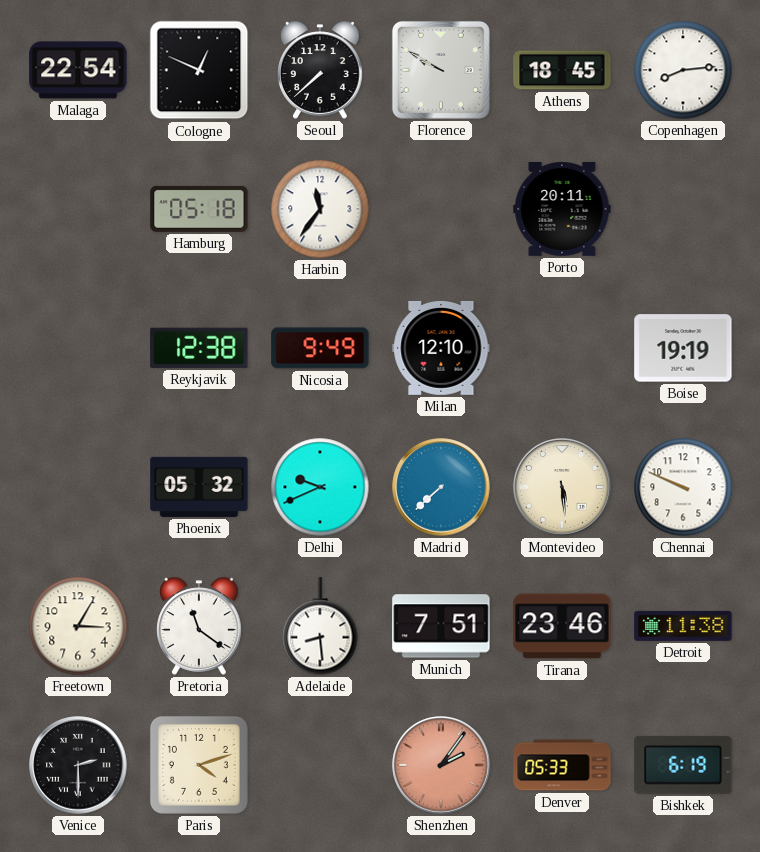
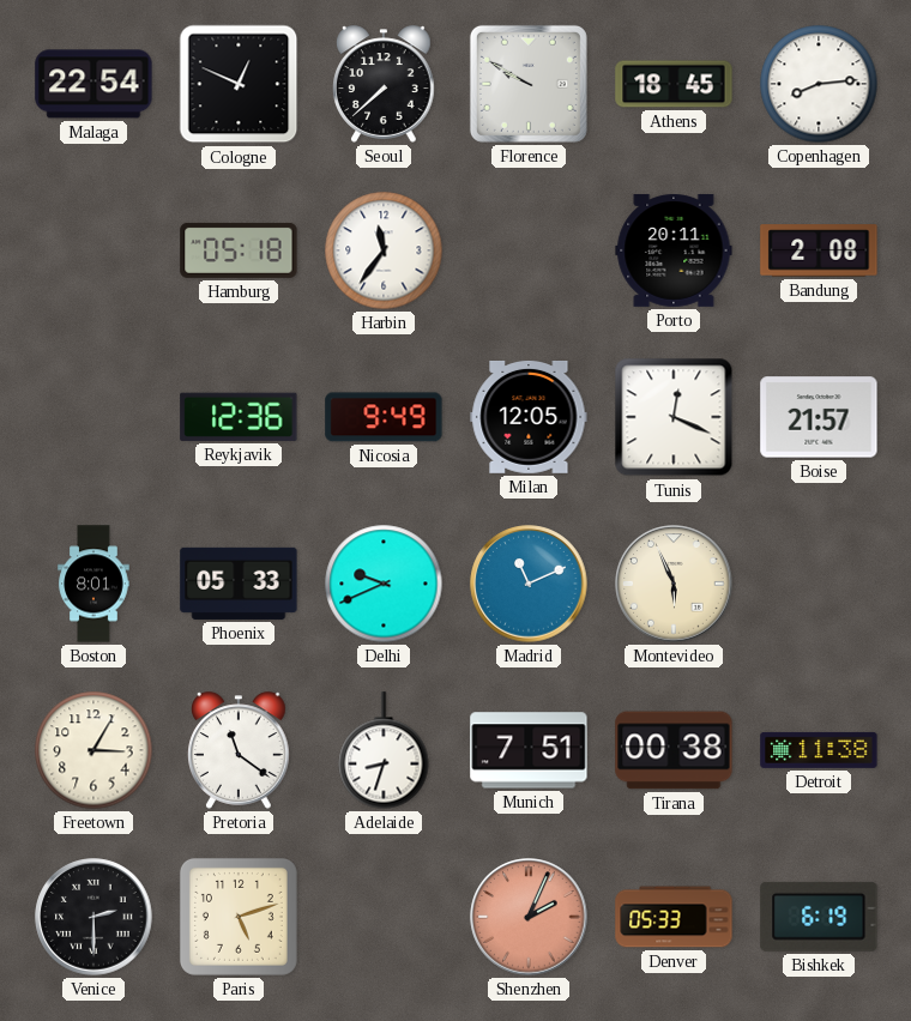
Bandung: none -> 2:08 (819, 250)
Reykjavik: 12:38 -> 12:36 (239, 417)
Milan: 12:10 -> 12:05 (529, 417)
Tunis: none -> 12:19 (674, 417)
Boise: 19:19 -> 21:57 (819, 417)
Boston: none -> 8:01 (93, 584)
Phoenix: 05:32 -> 05:33 (239, 584)
Madrid: 7:38 -> 11:11 (529, 584)
Montevideo: 5:29 -> 5:56 (674, 584)
Chennai: 9:49 -> none (683, 487)
Adelaide: 8:29 -> 8:33 (384, 750)
Tirana: 23:46 -> 00:38 (674, 750)
Paris: 4:12 -> 5:12 (239, 917)
Shenzhen: 2:06 -> 2:04 (529, 917)
